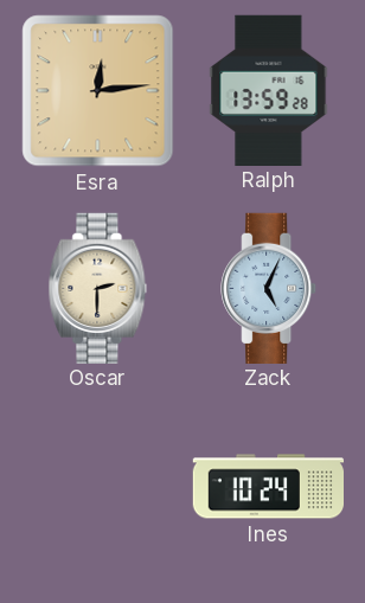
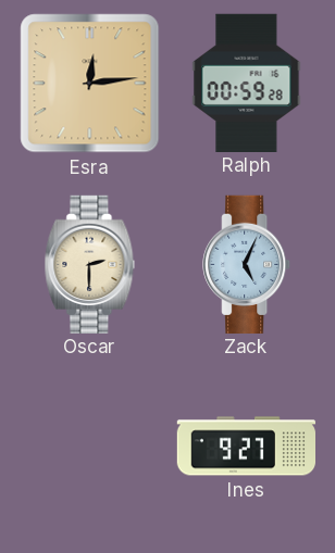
Ralph: 13:59 -> 00:59 (247, 83)
Ines: 10:24 -> 9:27 (246, 447)
